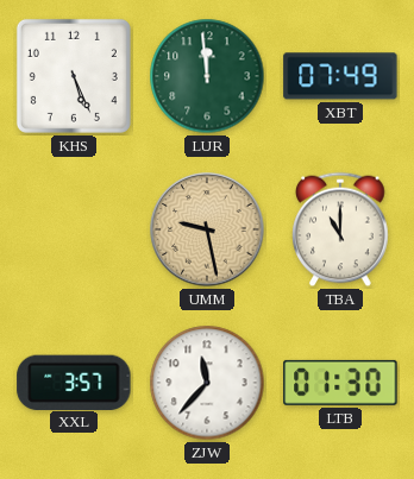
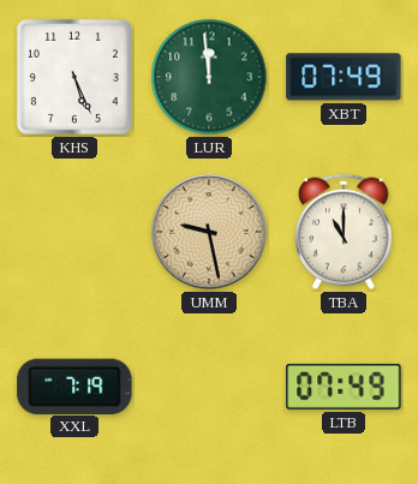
XXL: 3:57 -> 7:19 (74, 386)
ZJW: 11:37 -> none (207, 383)
LTB: 01:30 -> 07:49 (344, 387)
